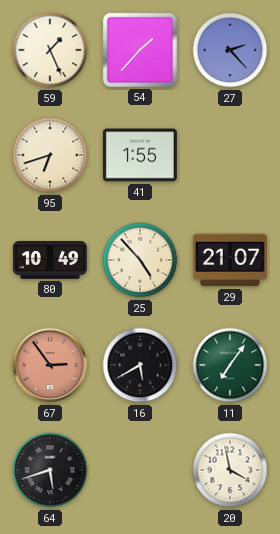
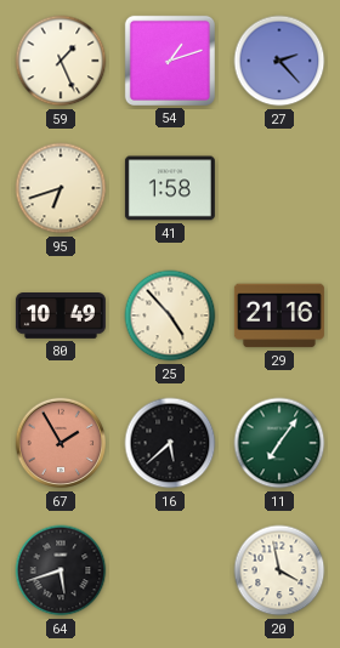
54: 1:37 -> 1:12 (170, 61)
41: 1:55 -> 1:58 (170, 188)
29: 21:07 -> 21:16 (279, 316)
67: 2:54 -> 1:55 (61, 443)
16: 5:40 -> 5:38 (170, 443)
